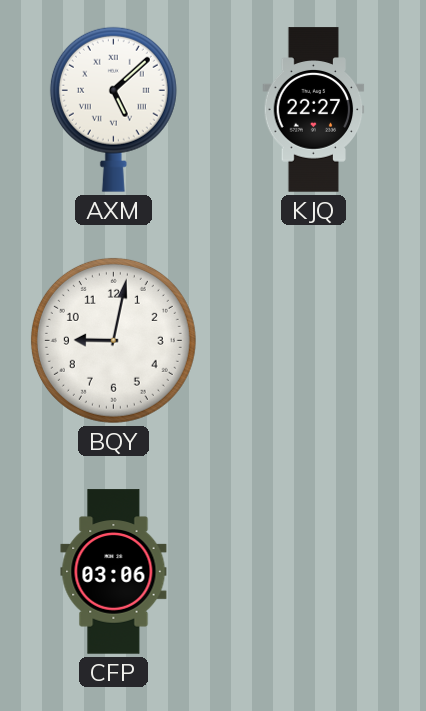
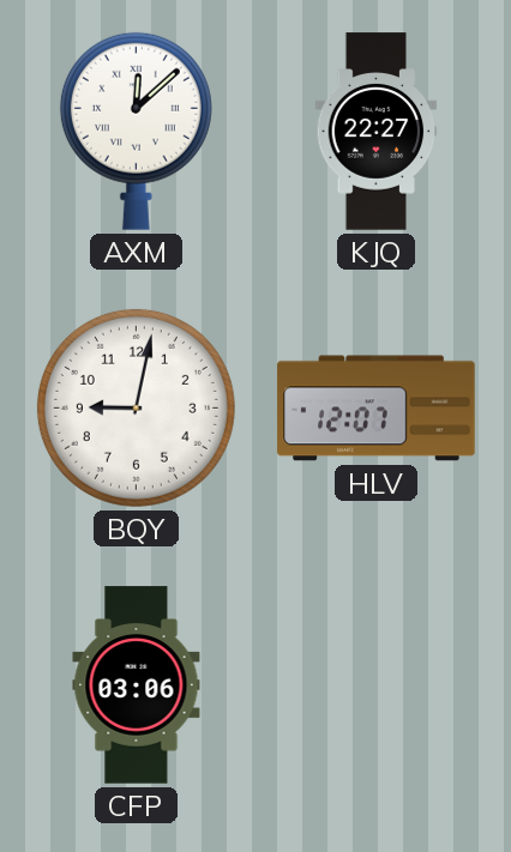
AXM: 5:08 -> 12:08 (136, 131)
HLV: none -> 12:07 (377, 409)
